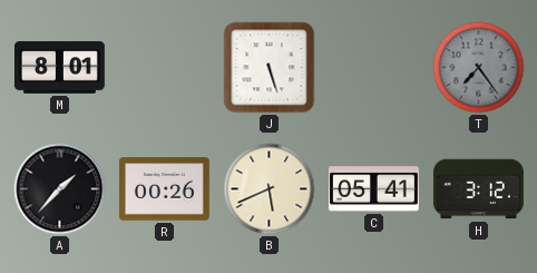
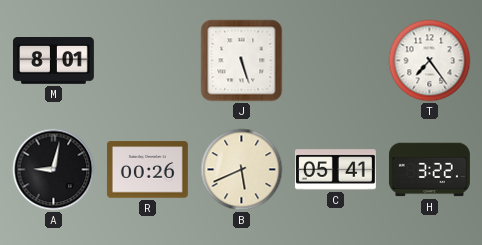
T dial: grey -> white (430, 61)
A: 1:37 -> 9:02 (54, 170)
H: 3:12 -> 3:22 (429, 170)
